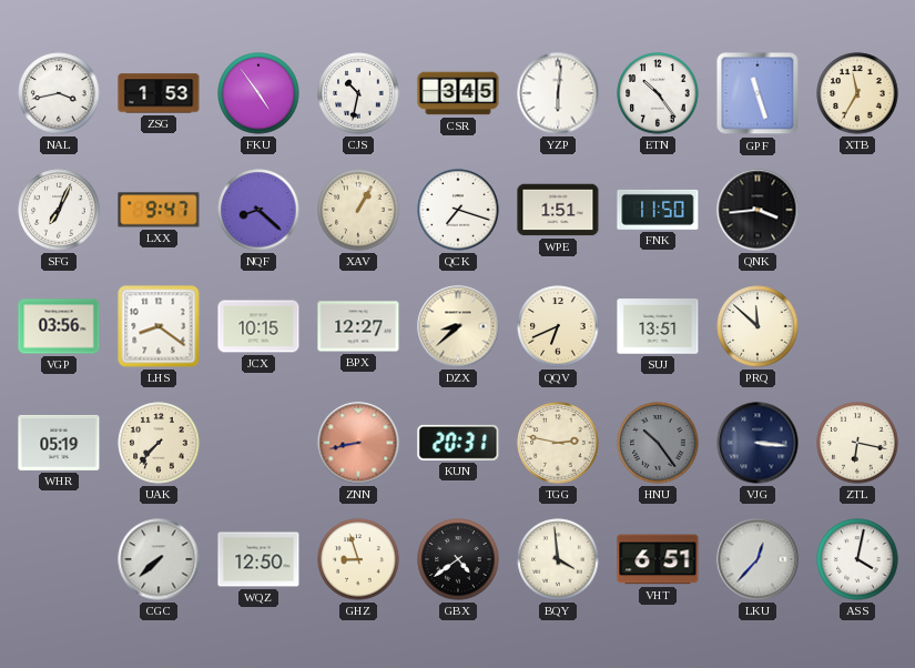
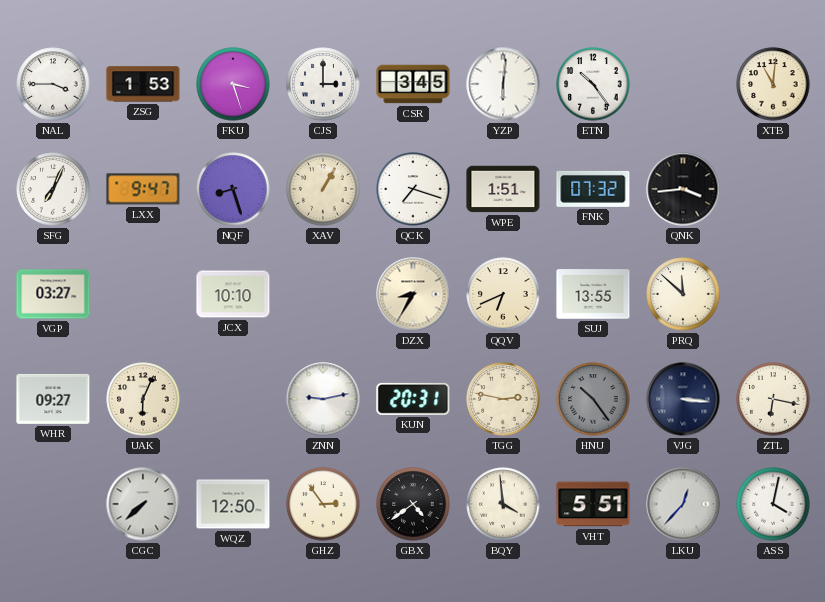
NAL: 3:43 -> 3:45 (53, 84)
FKU: 4:54 -> 3:27 (233, 84)
CJS: 10:32 -> 3:00 (323, 84)
GPF: 11:27 -> none (758, 93)
XTB: 11:35 -> 11:01 (773, 84)
NQF: 8:22 -> 8:27 (233, 189)
FNK: 11:50 -> 07:32 (593, 189)
VGP: 03:56 -> 03:27 (53, 294)
LHS: 8:21 -> none (159, 326)
JCX: 10:15 -> 10:10 (233, 294)
BPX: 12:27 -> none (358, 326)
DZX: 8:38 -> 8:35 (413, 294)
SUJ: 13:51 -> 13:55 (593, 294)
WHR: 05:19 -> 09:27 (53, 399)
UAK: 7:37 -> 6:04 (143, 399)
ZNN: 8:43 -> 9:13 (323, 399)
ZNN dial: salmon -> white (323, 399)
GHZ: 8:57 -> 2:54 (323, 504)
VHT: 6:51 -> 5:51 (593, 504)
